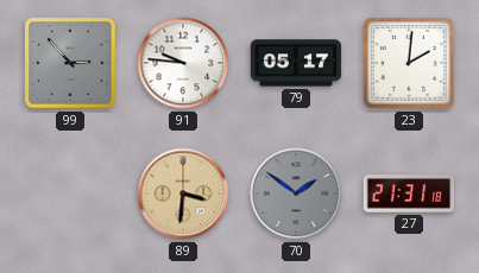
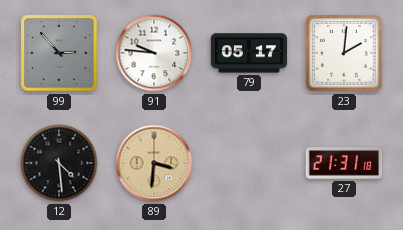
12: none -> 4:29 (59, 163)
70: 1:51 -> none (296, 193)
